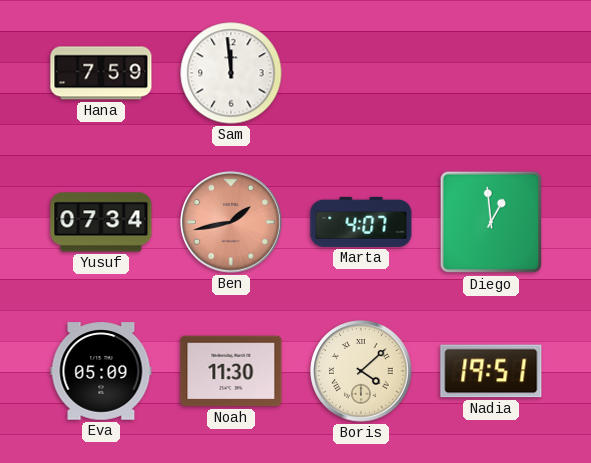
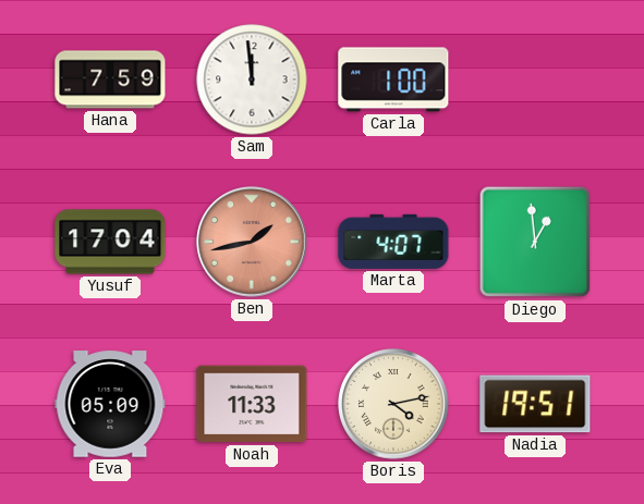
Carla: none -> 1:00 (393, 79)
Yusuf: 07:34 -> 17:04 (110, 242)
Noah: 11:30 -> 11:33 (252, 404)
Boris: 4:08 -> 4:13 (393, 404)
